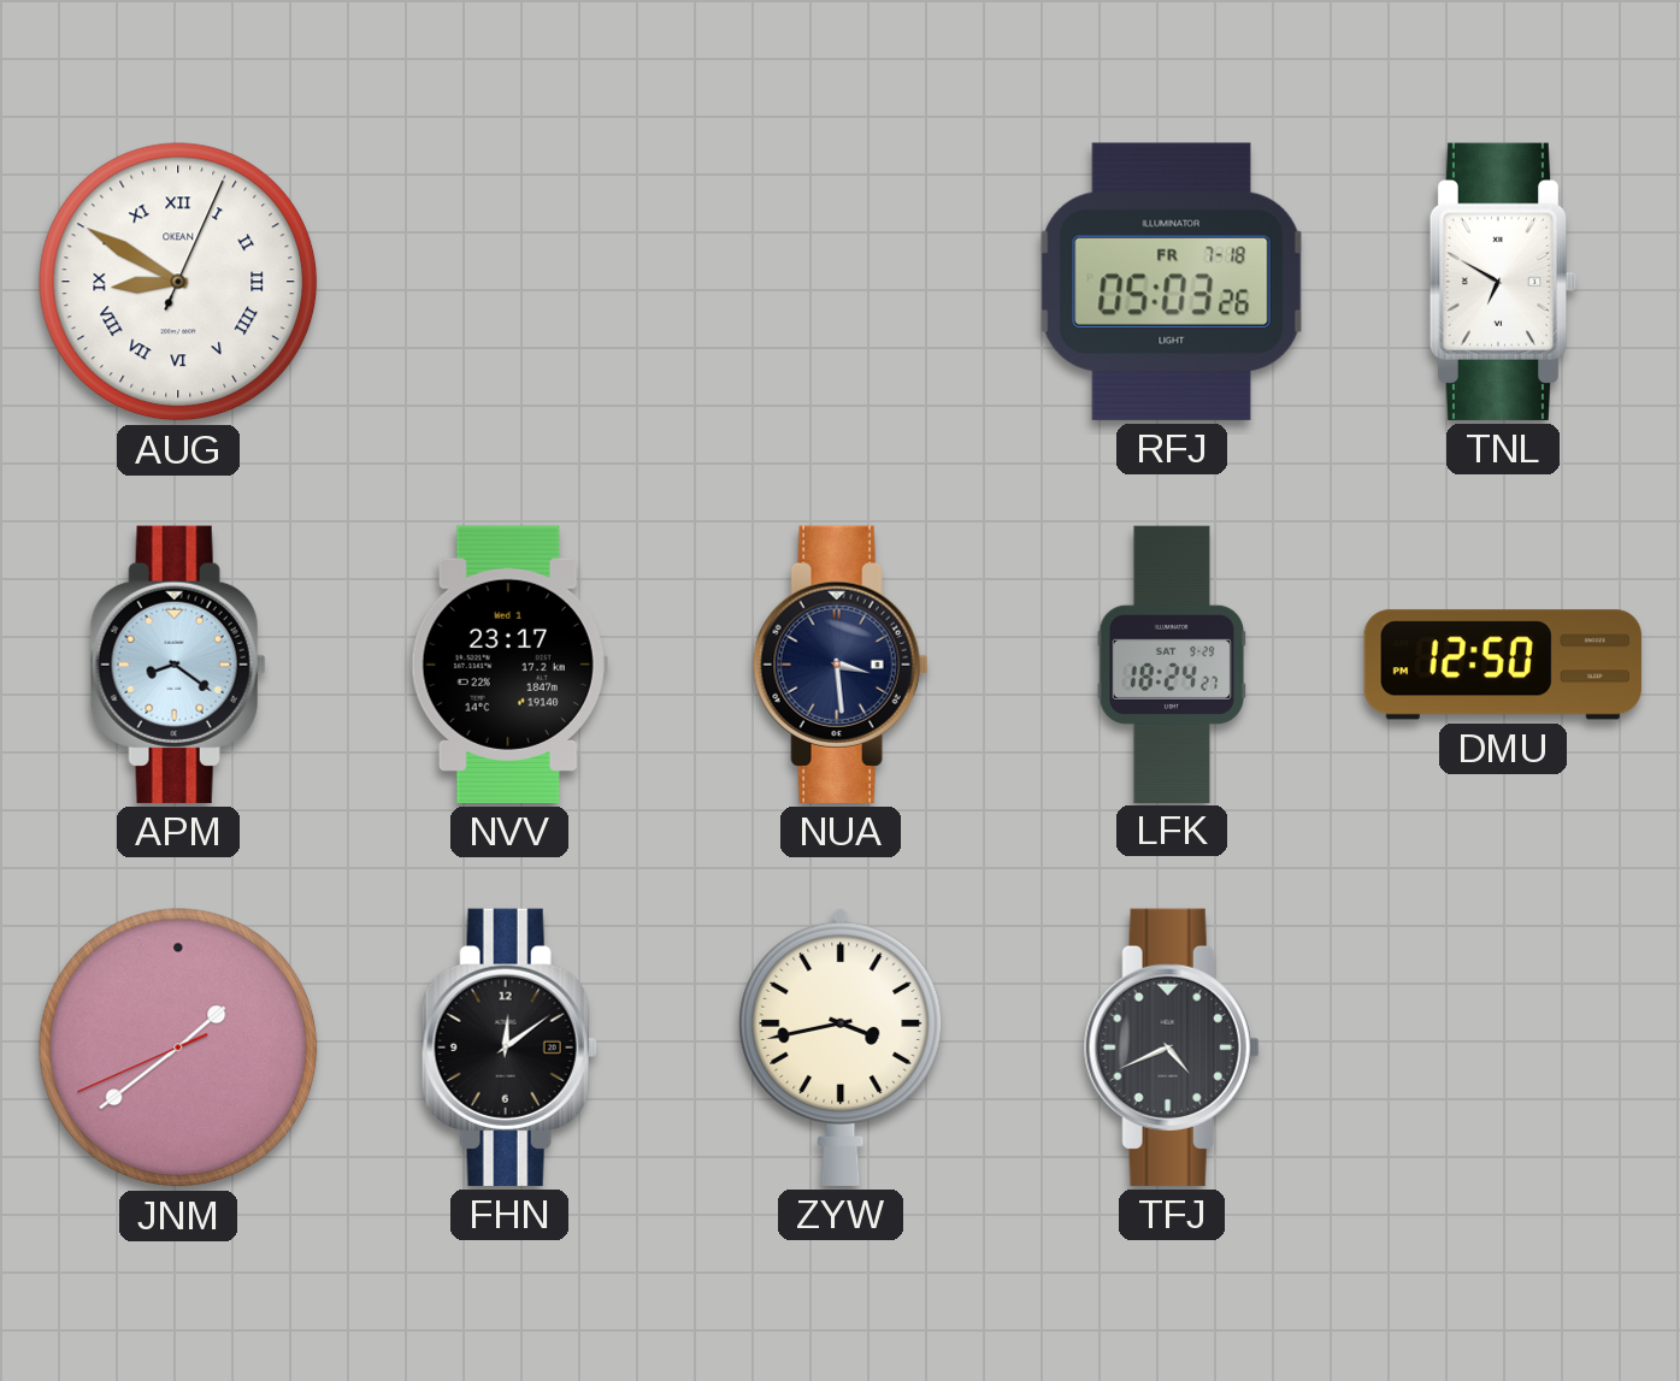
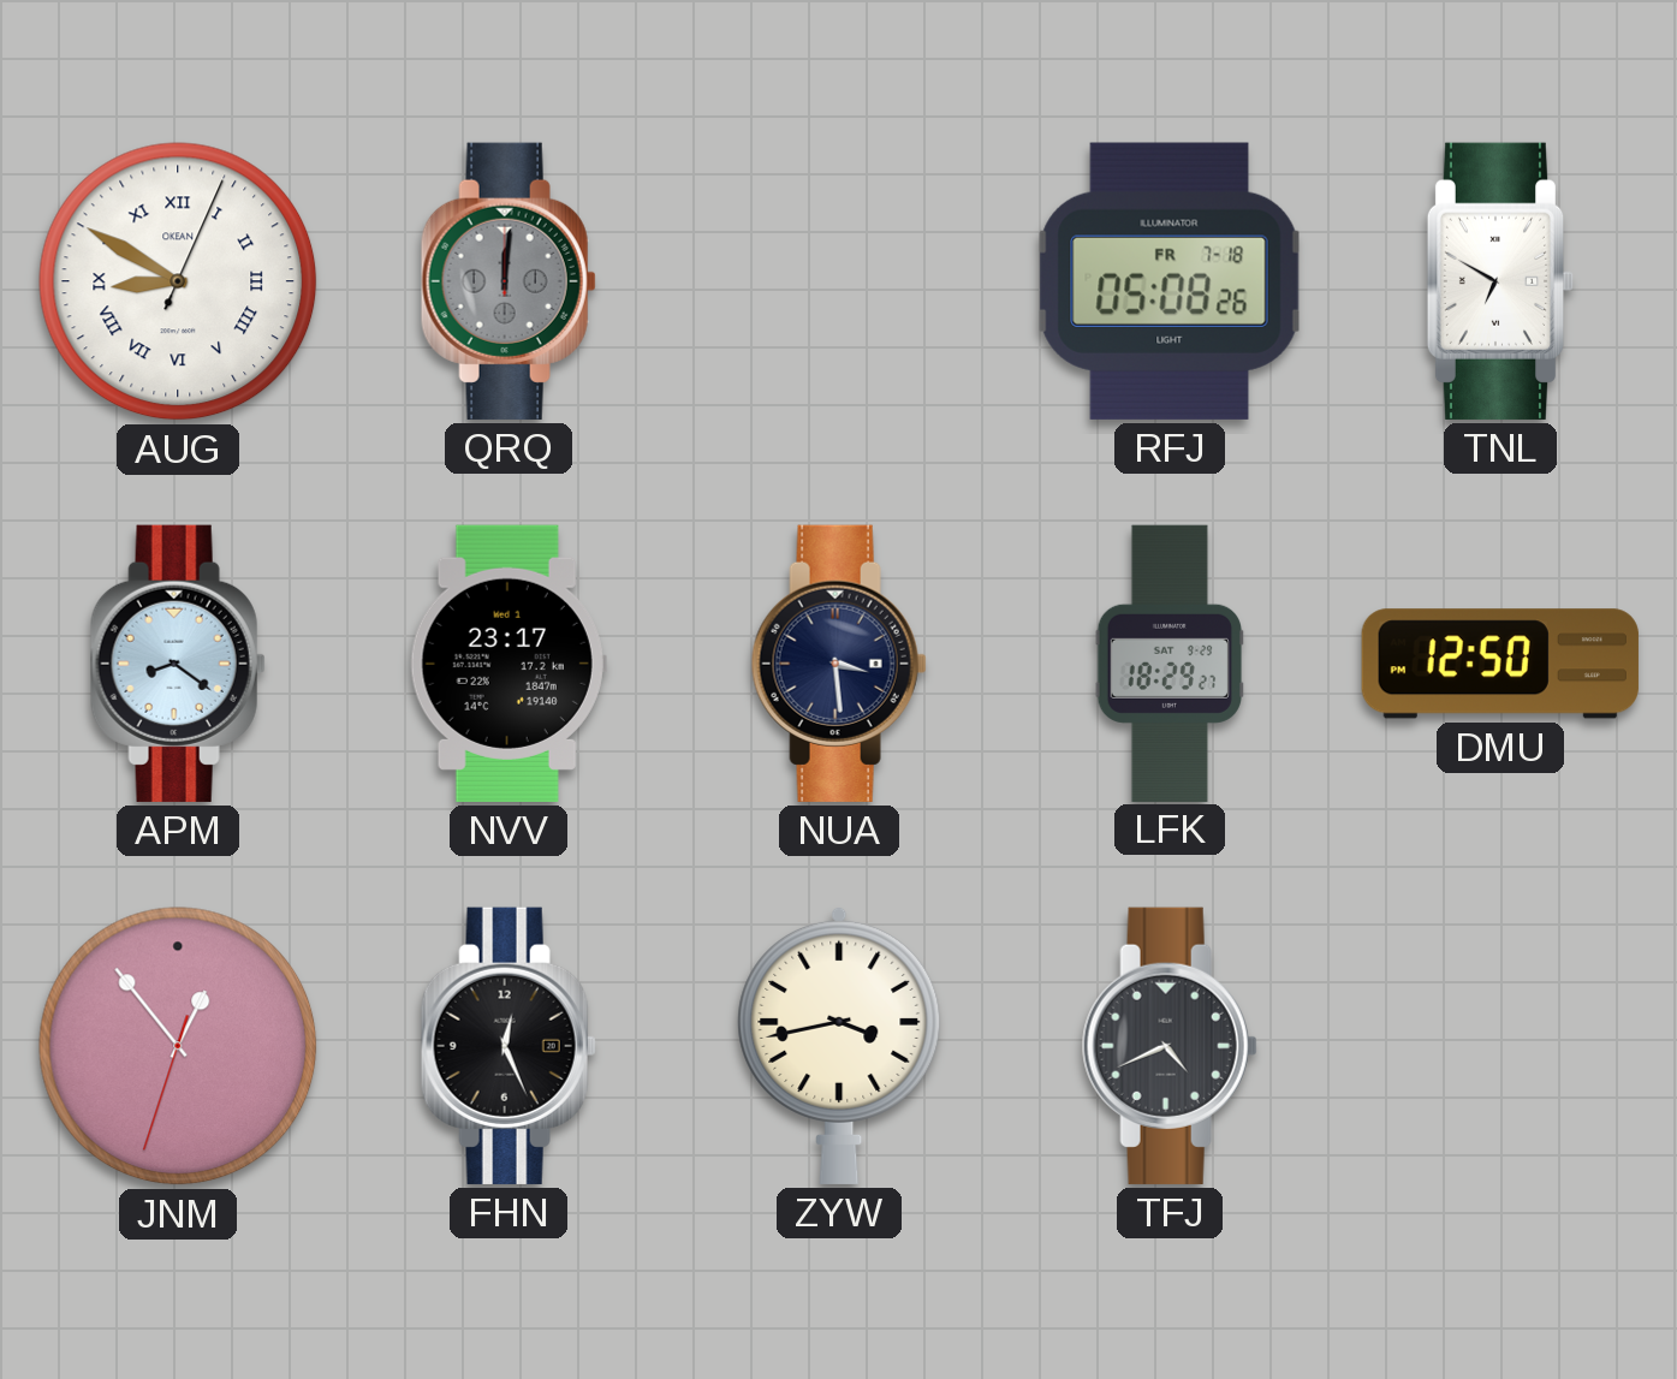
QRQ: none -> 12:01 (509, 281)
RFJ: 05:03 -> 05:08 (1170, 281)
LFK: 18:24 -> 18:29 (1168, 662)
JNM: 1:38 -> 12:53 (178, 1046)
FHN: 12:09 -> 12:26 (509, 1046)
